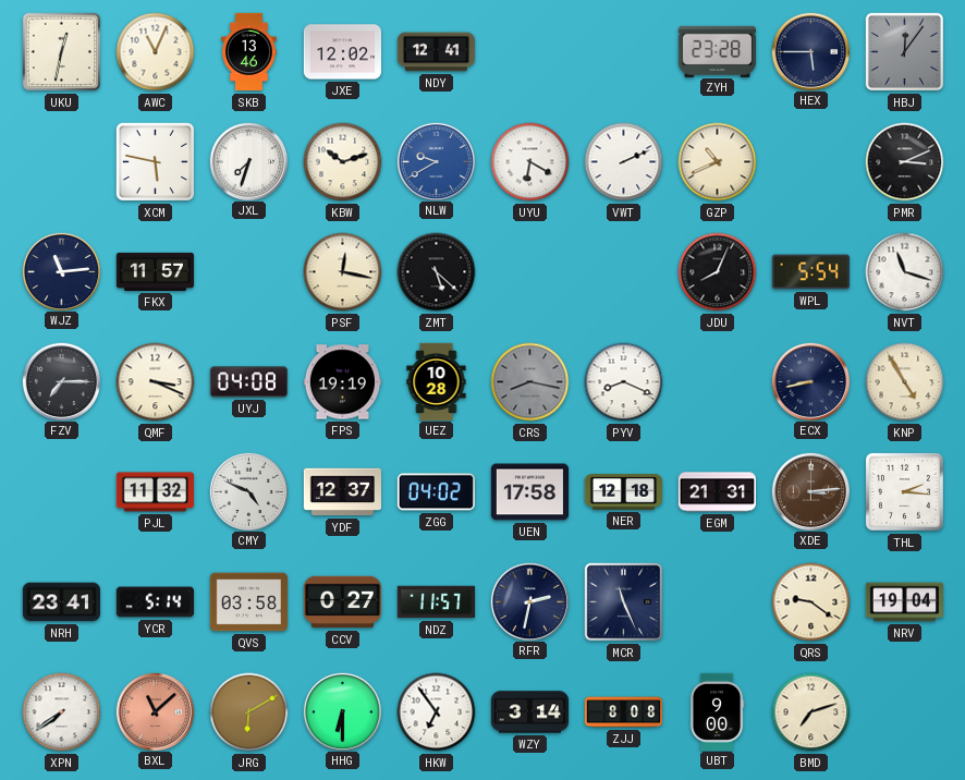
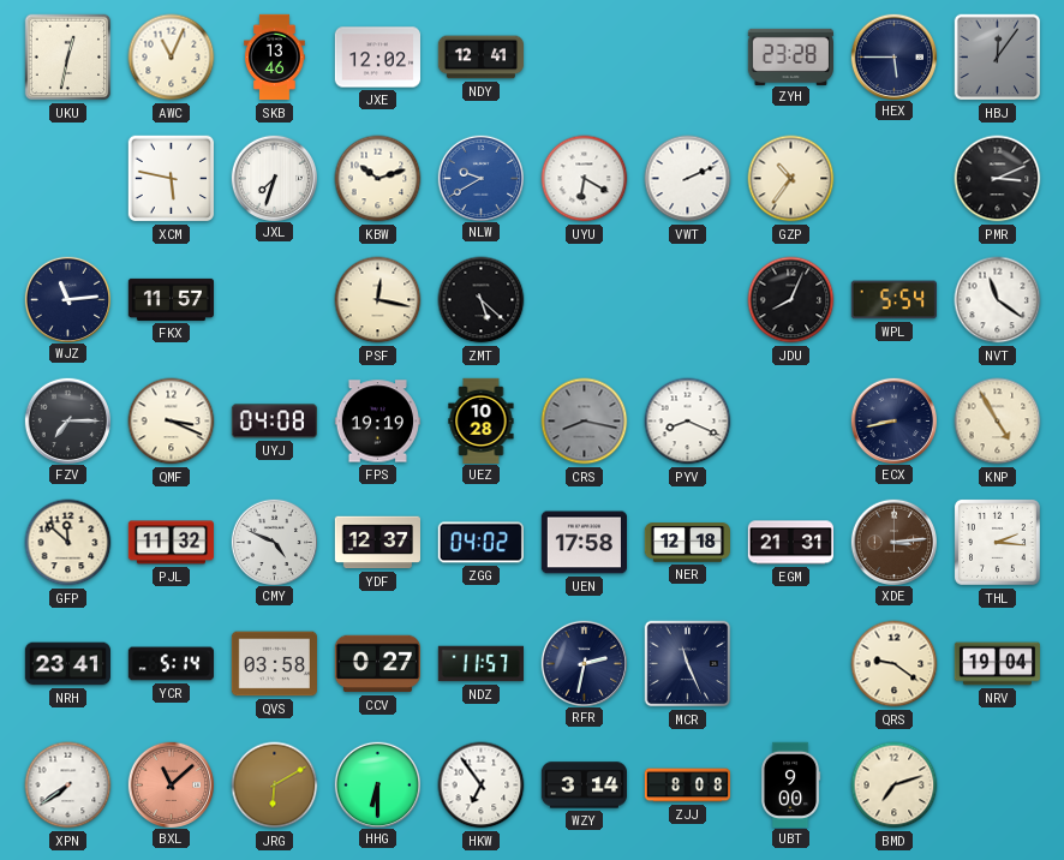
GZP: 10:41 -> 10:36 (791, 179)
NVT: 11:18 -> 11:21 (998, 300)
GFP: none -> 11:52 (68, 543)
